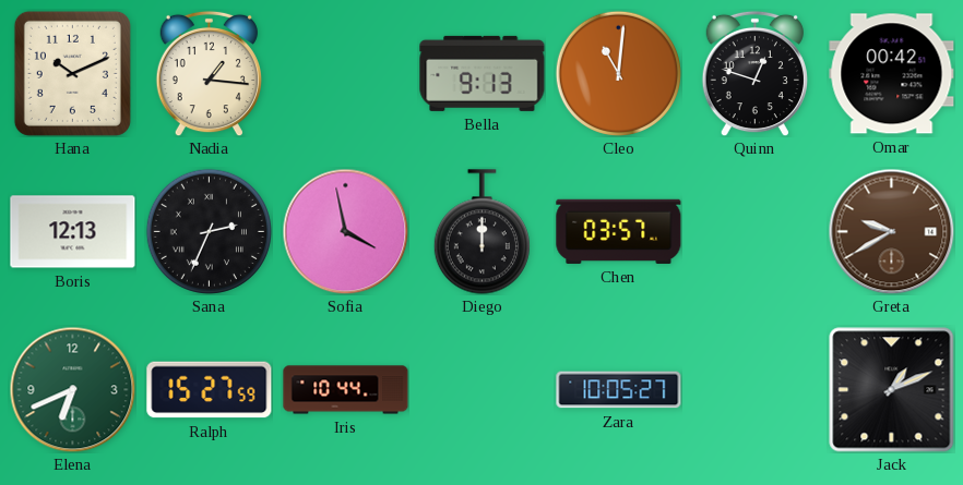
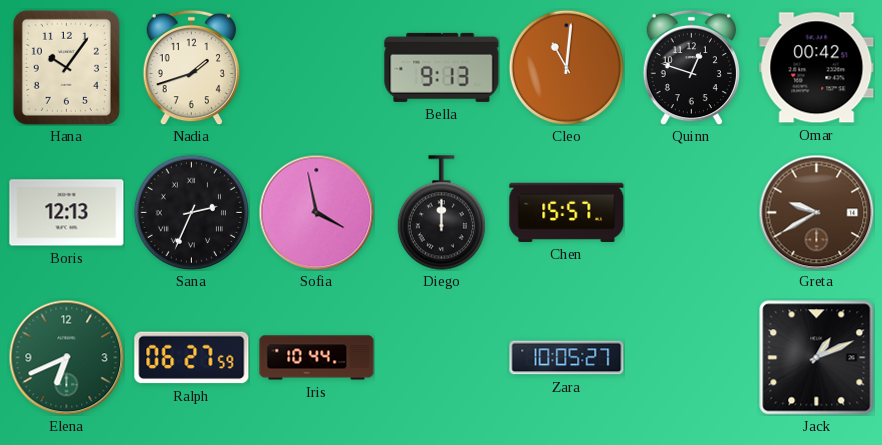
Hana: 10:11 -> 10:06 (66, 67)
Nadia: 1:16 -> 1:42 (191, 67)
Chen: 03:57 -> 15:57 (567, 212)
Ralph: 15:27 -> 06:27 (192, 358)
